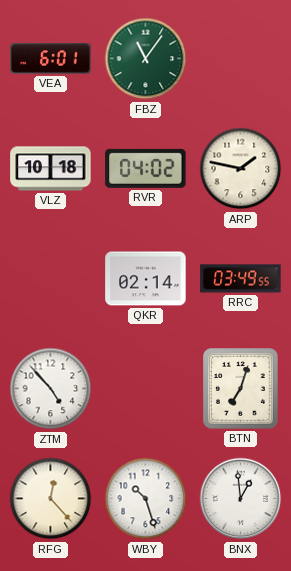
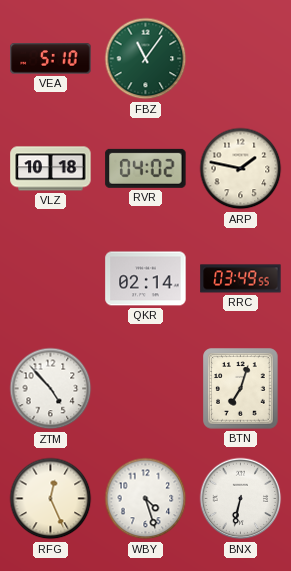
VEA: 6:01 -> 5:10 (51, 59)
RFG: 12:23 -> 12:26 (51, 499)
WBY: 10:27 -> 4:27 (146, 499)
BNX: 12:59 -> 6:32 (241, 499)
